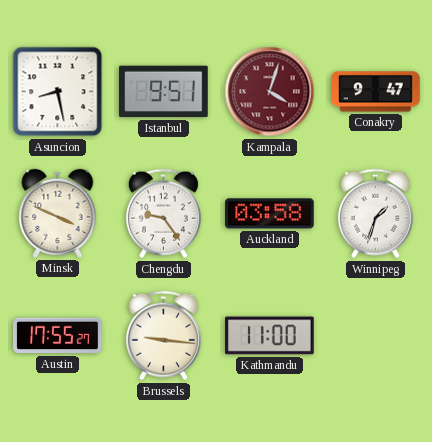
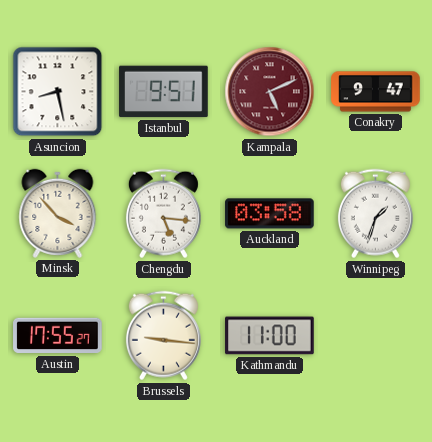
Kampala: 4:03 -> 5:11 (270, 92)
Minsk: 3:49 -> 3:53 (58, 213)
Chengdu: 9:24 -> 5:16 (163, 214)
